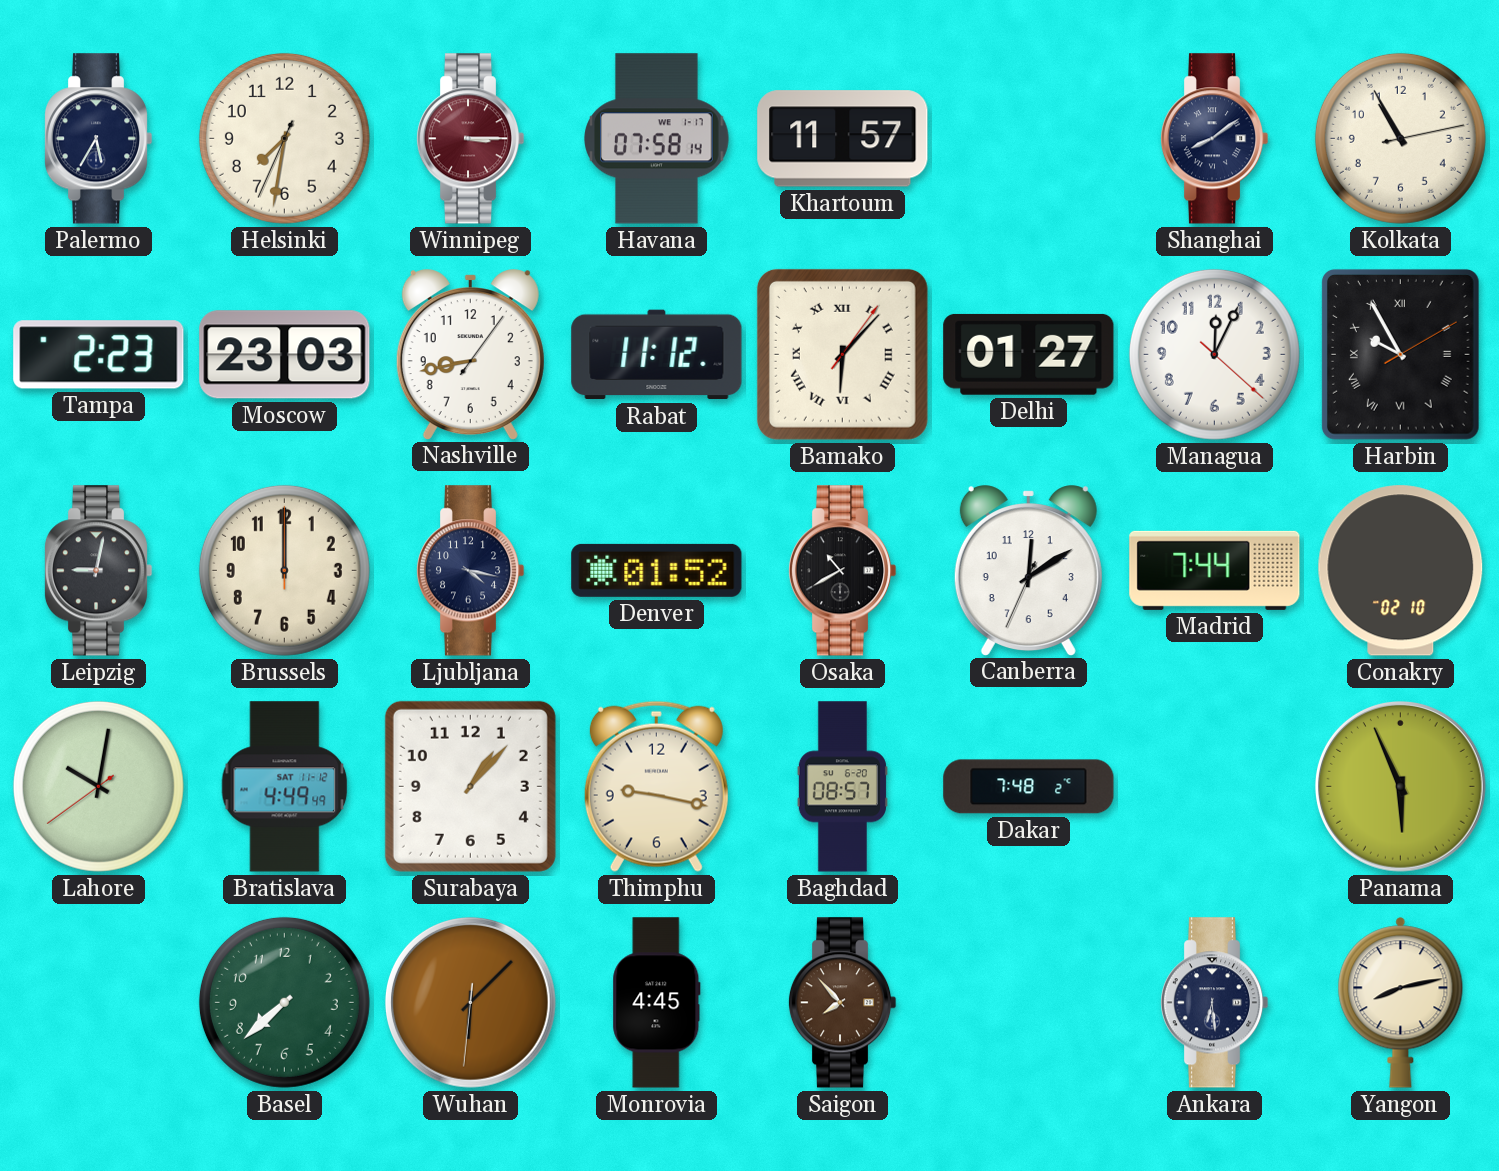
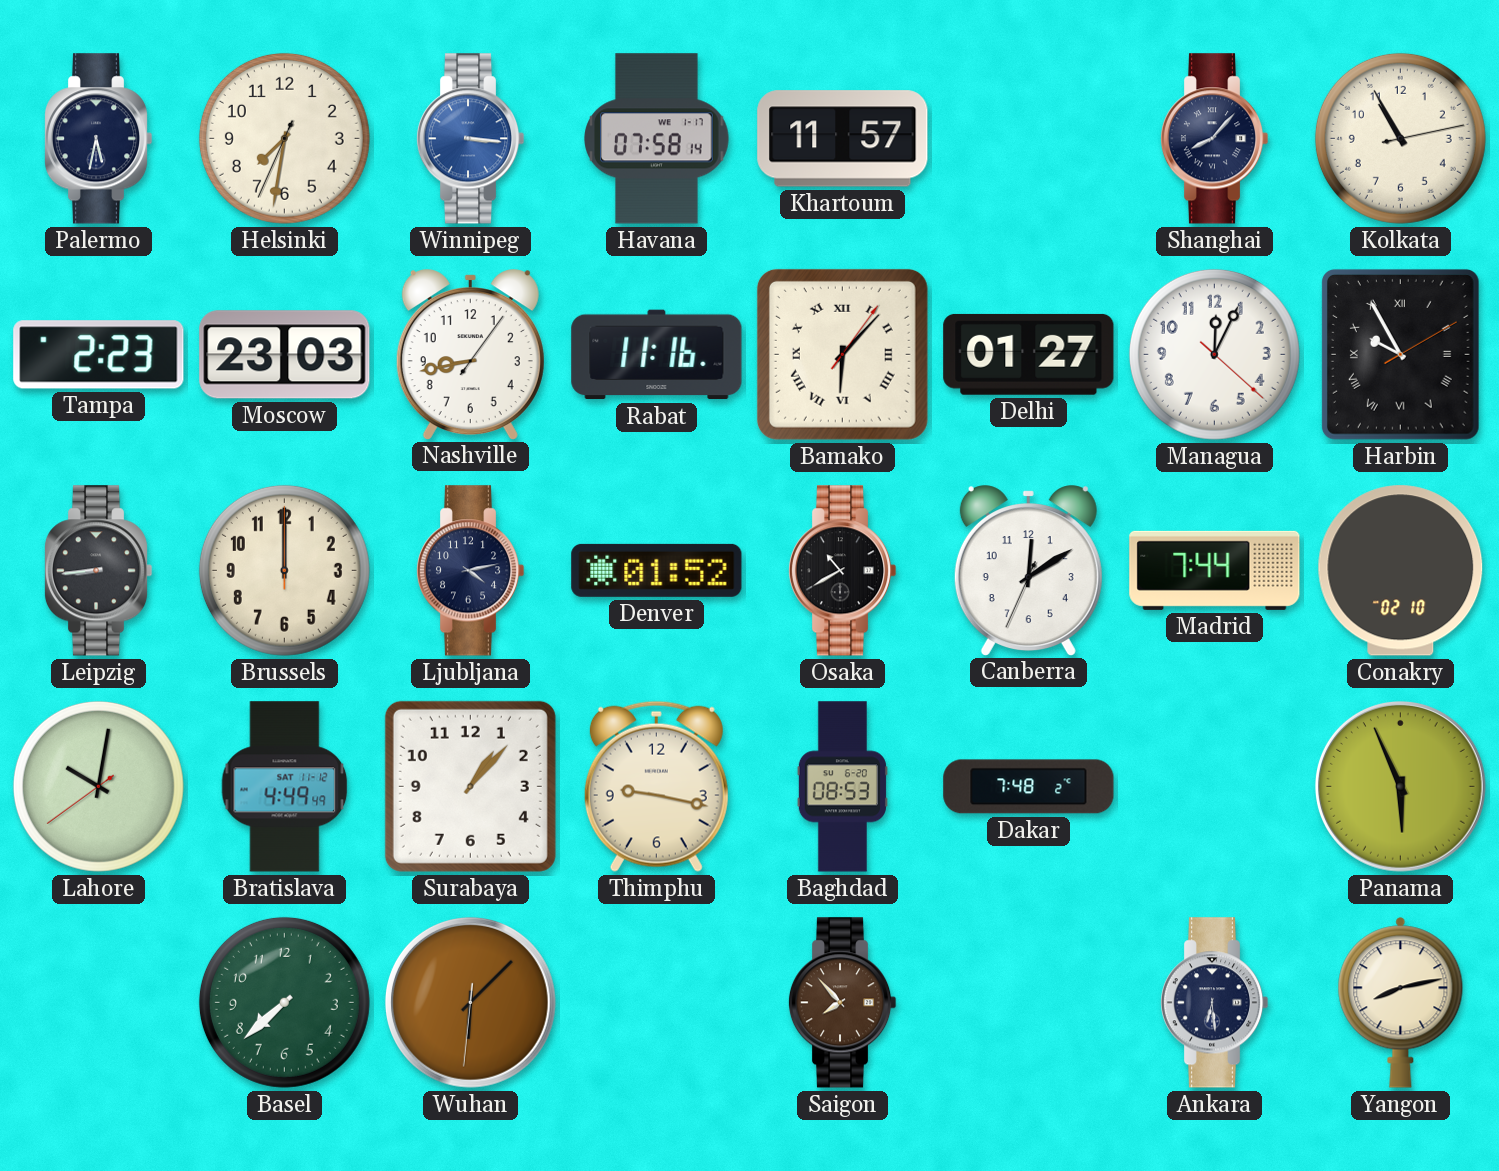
Palermo: 5:35 -> 5:32 (98, 139)
Winnipeg: 3:15 -> 3:16 (470, 139)
Winnipeg dial: burgundy -> blue (470, 139)
Shanghai: 8:09 -> 8:07 (1214, 139)
Rabat: 11:12 -> 11:16 (657, 355)
Leipzig: 9:02 -> 8:44 (98, 571)
Ljubljana: 4:17 -> 4:13 (470, 571)
Baghdad: 08:57 -> 08:53 (842, 787)
Monrovia: 4:45 -> none (657, 1003)
